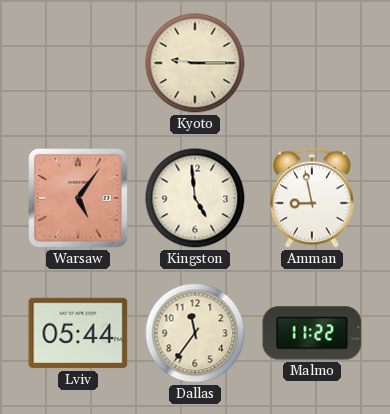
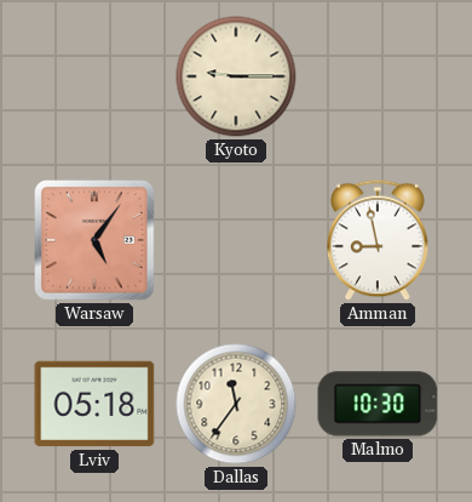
Kingston: 4:59 -> none (195, 198)
Lviv: 05:44 -> 05:18 (94, 404)
Malmo: 11:22 -> 10:30 (378, 404)
